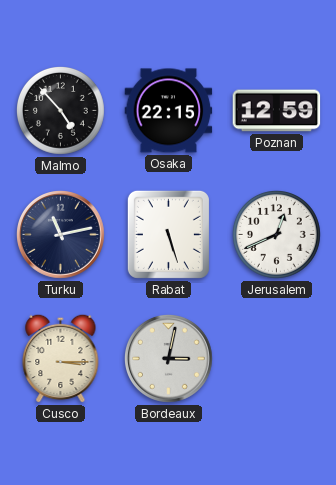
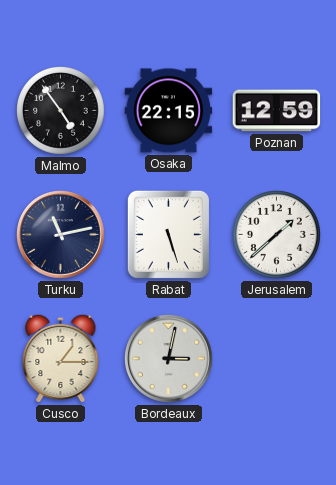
Malmo: 4:53 -> 4:54 (61, 111)
Jerusalem: 12:41 -> 1:38 (277, 235)
Cusco: 3:15 -> 1:15 (61, 358)
